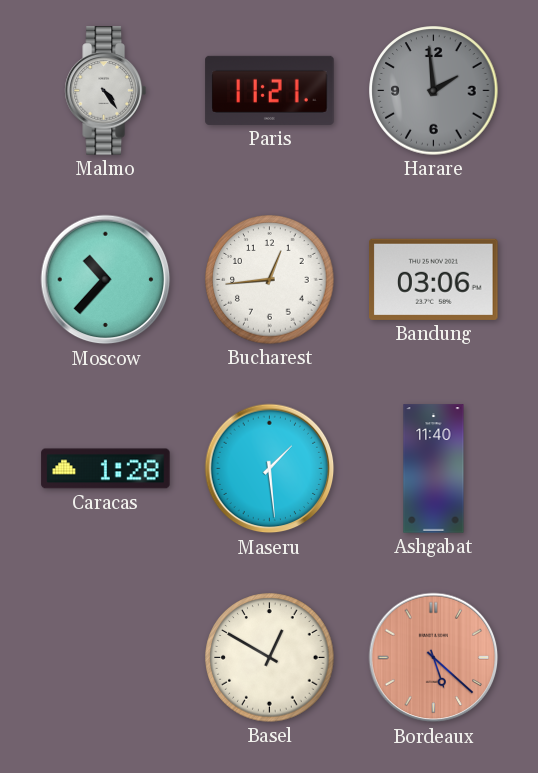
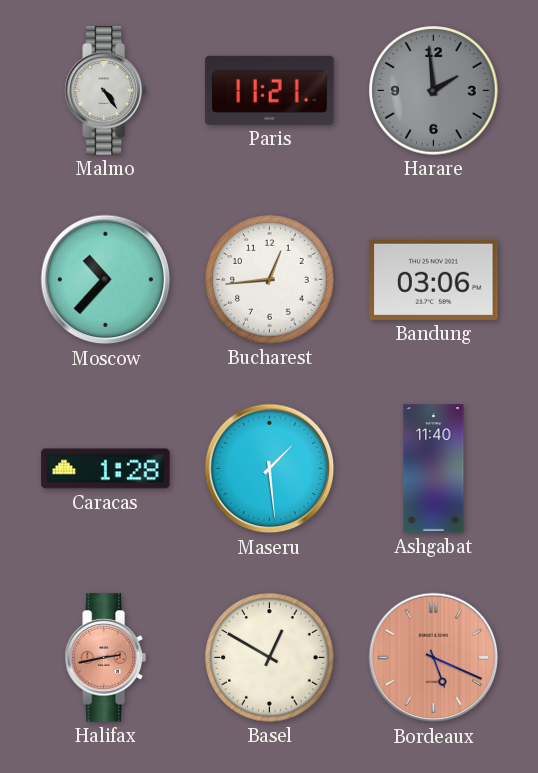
Halifax: none -> 2:43 (105, 658)
Bordeaux: 5:22 -> 5:19 (434, 658)
